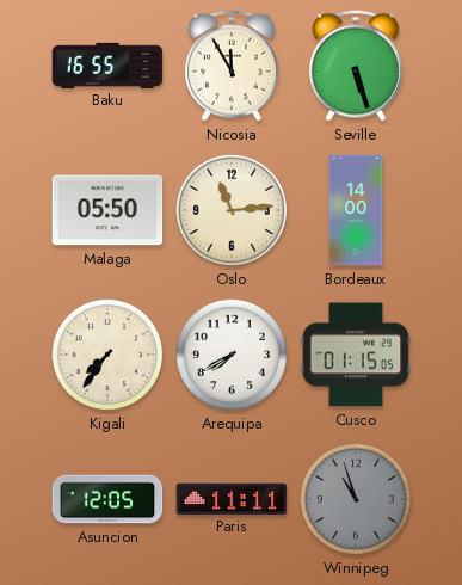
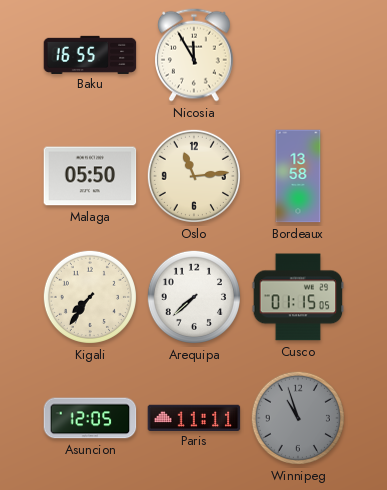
Seville: 5:27 -> none (357, 66)
Bordeaux: 14:00 -> 13:58 (298, 176)
Arequipa: 7:40 -> 7:38 (194, 297)
